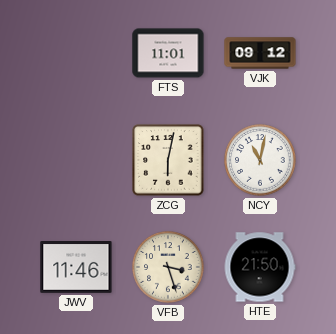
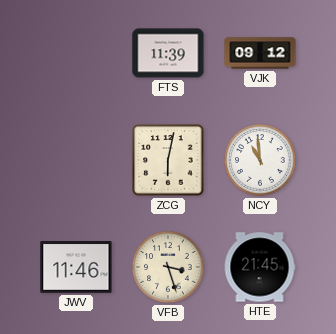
FTS: 11:01 -> 11:39 (168, 53)
NCY: 11:02 -> 10:59 (260, 160)
HTE: 21:50 -> 21:45 (260, 267)
